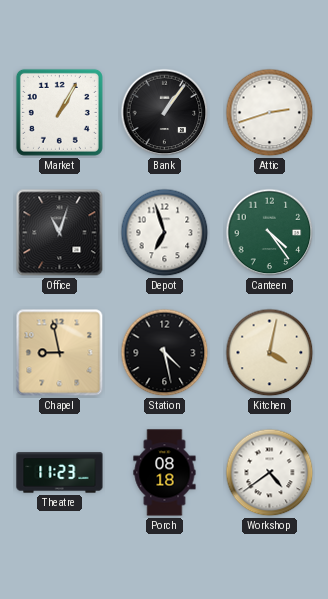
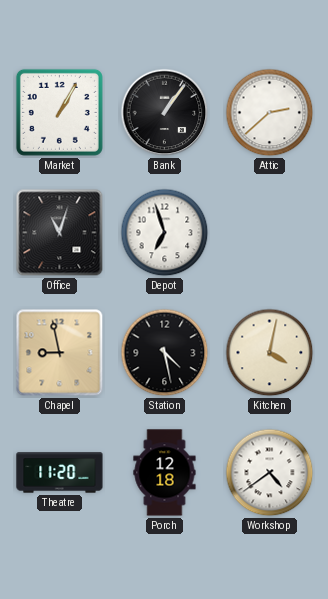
Attic: 2:42 -> 2:38 (270, 113)
Canteen: 4:24 -> none (270, 233)
Theatre: 11:23 -> 11:20 (60, 473)
Porch: 08:18 -> 12:18 (165, 473)
